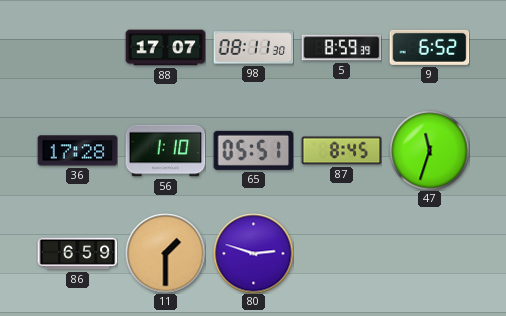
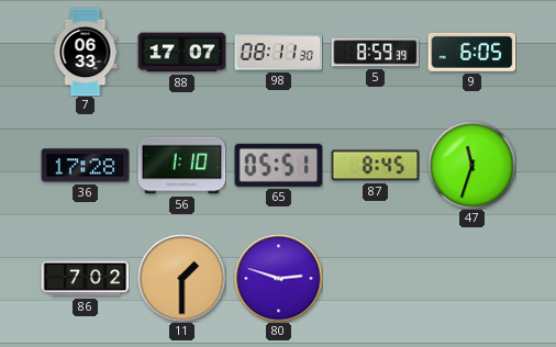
7: none -> 06:33 (86, 52)
9: 6:52 -> 6:05 (471, 52)
86: 6:59 -> 7:02 (85, 279)
